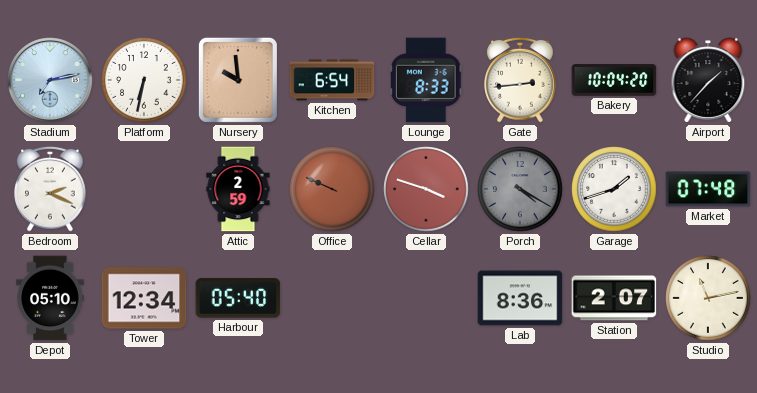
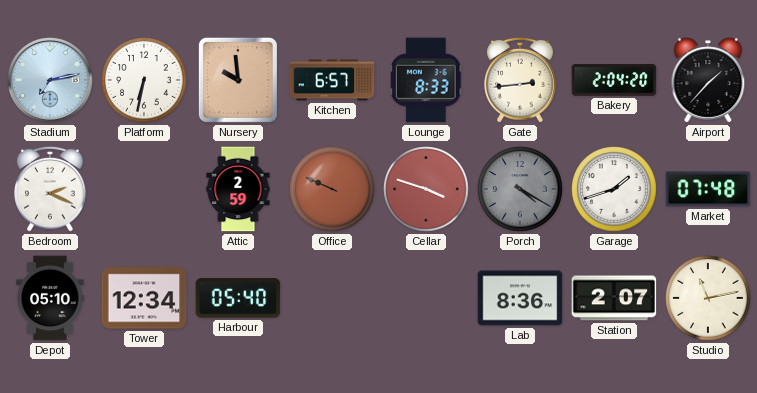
Kitchen: 6:54 -> 6:57 (332, 80)
Bakery: 10:04 -> 2:04 (614, 80)
